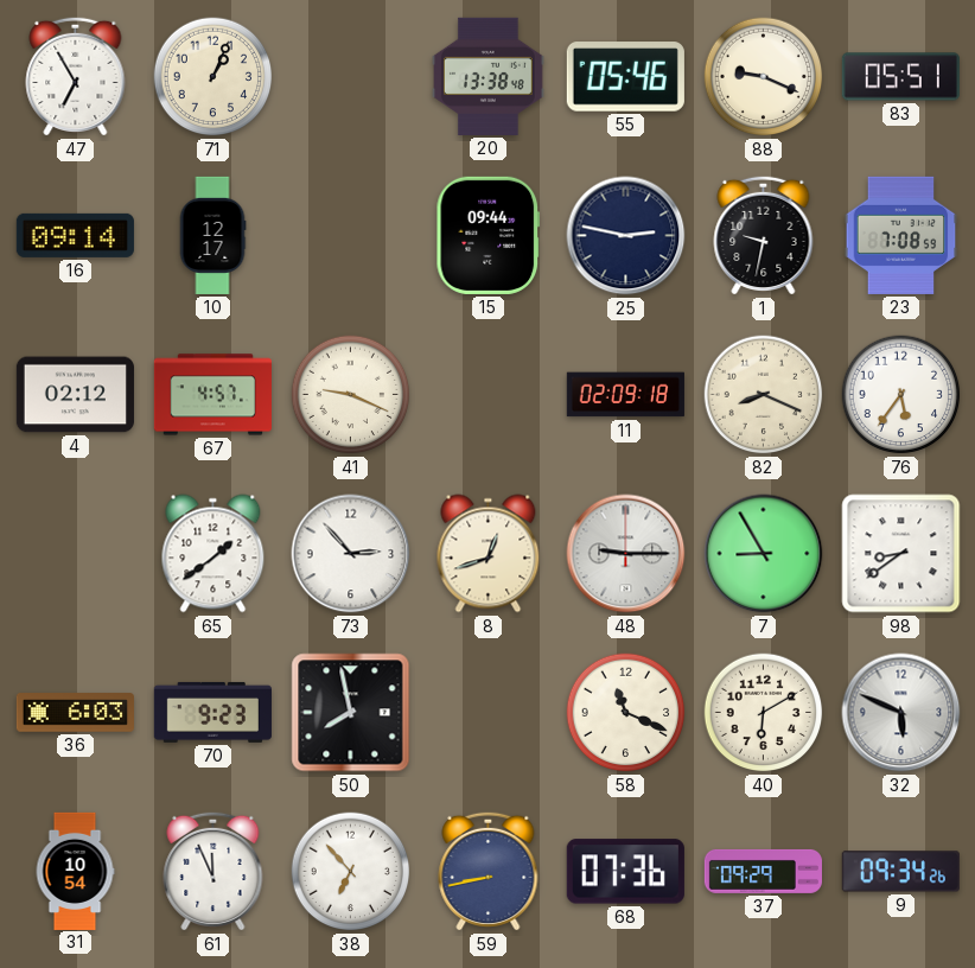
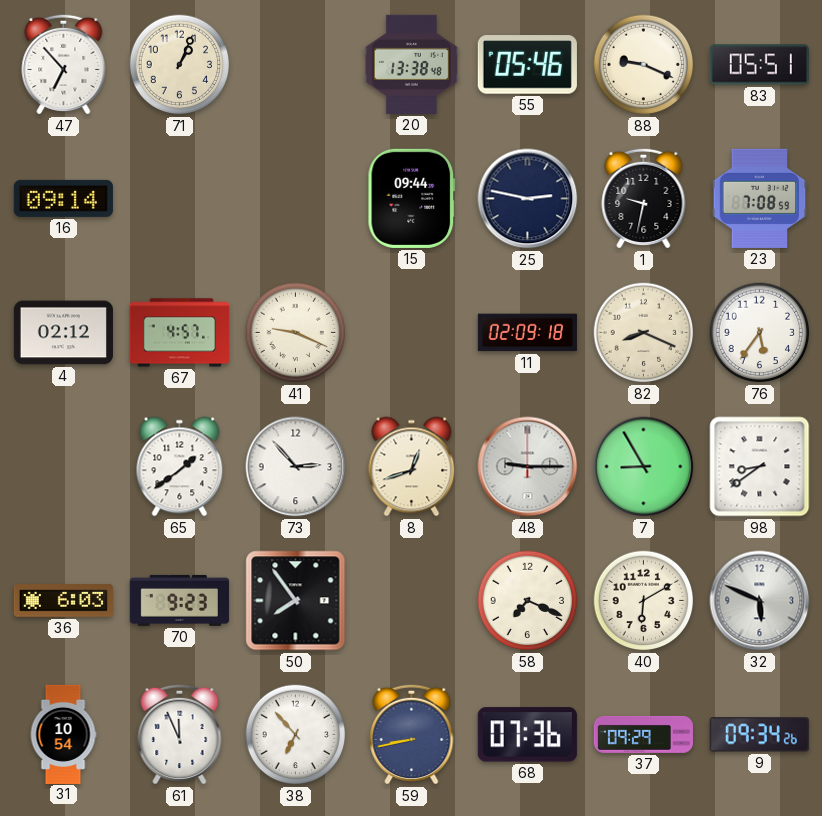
47: 6:55 -> 6:53 (64, 64)
10: 12:17 -> none (212, 235)
50: 7:58 -> 7:54 (296, 601)
58: 11:19 -> 7:19 (528, 601)
